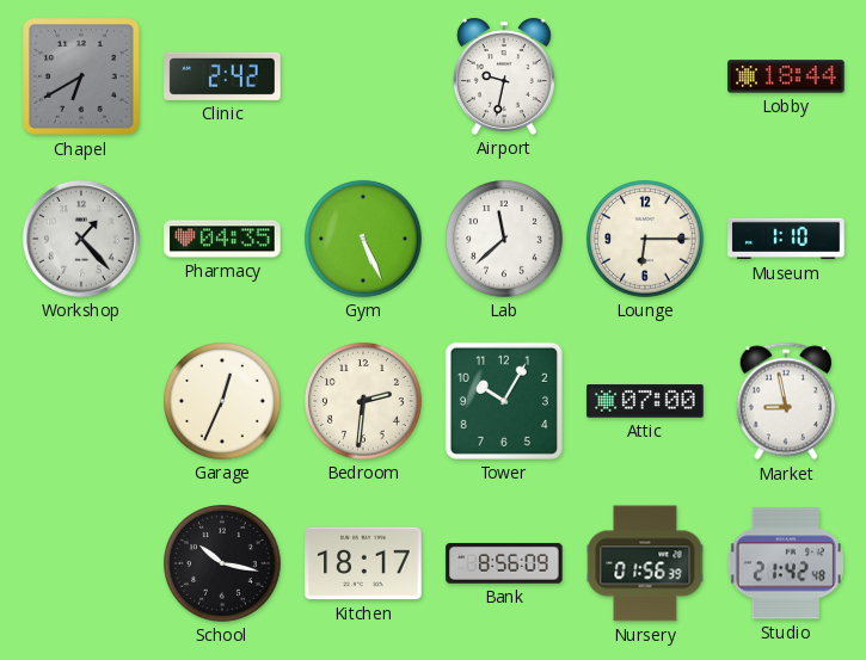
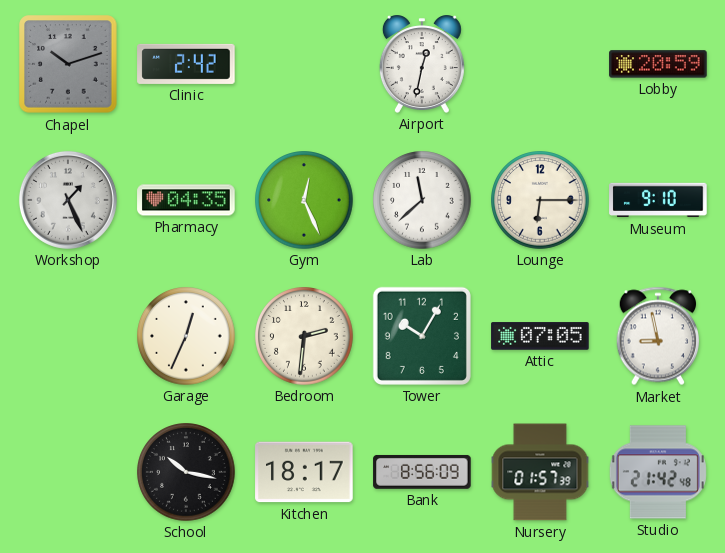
Chapel: 6:40 -> 10:12 (68, 64)
Airport: 9:32 -> 12:32 (422, 64)
Lobby: 18:44 -> 20:59 (658, 64)
Workshop: 1:23 -> 1:26 (68, 200)
Gym: 5:26 -> 12:26 (304, 200)
Museum: 1:10 -> 9:10 (658, 200)
Attic: 07:00 -> 07:05 (540, 336)
Nursery: 01:56 -> 01:57 (540, 472)
